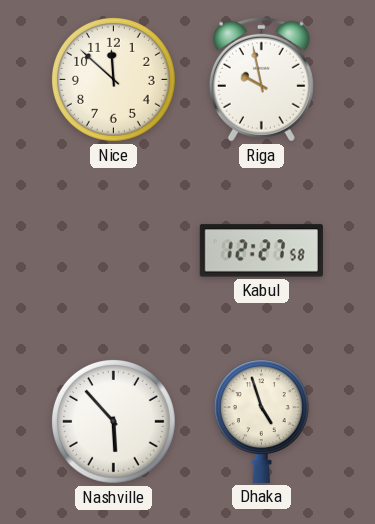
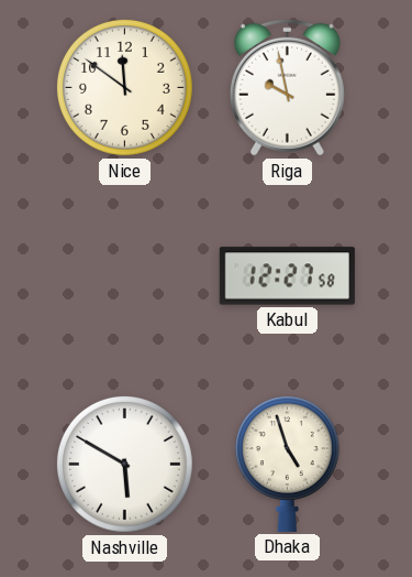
Nice: 11:52 -> 11:51 (124, 87)
Nashville: 5:53 -> 5:50 (124, 464)
